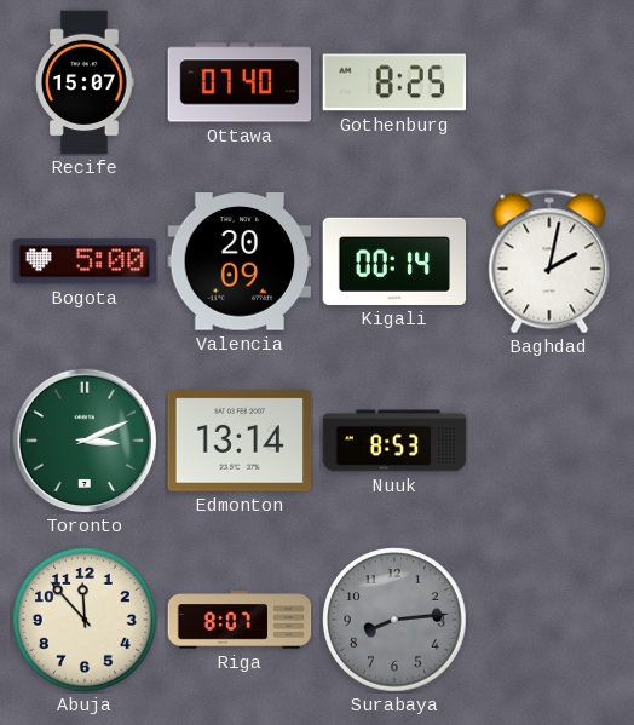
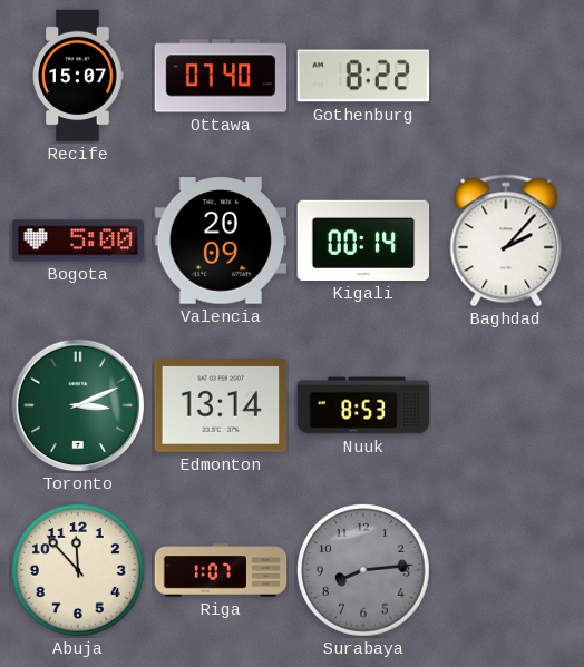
Gothenburg: 8:25 -> 8:22 (363, 76)
Baghdad: 2:02 -> 2:07 (506, 241)
Riga: 8:07 -> 1:07 (221, 570)
